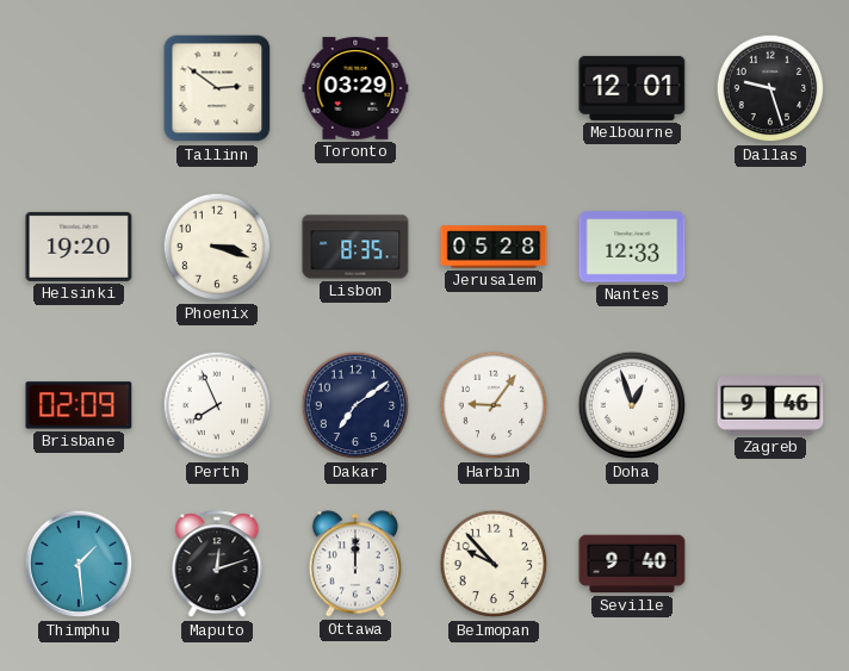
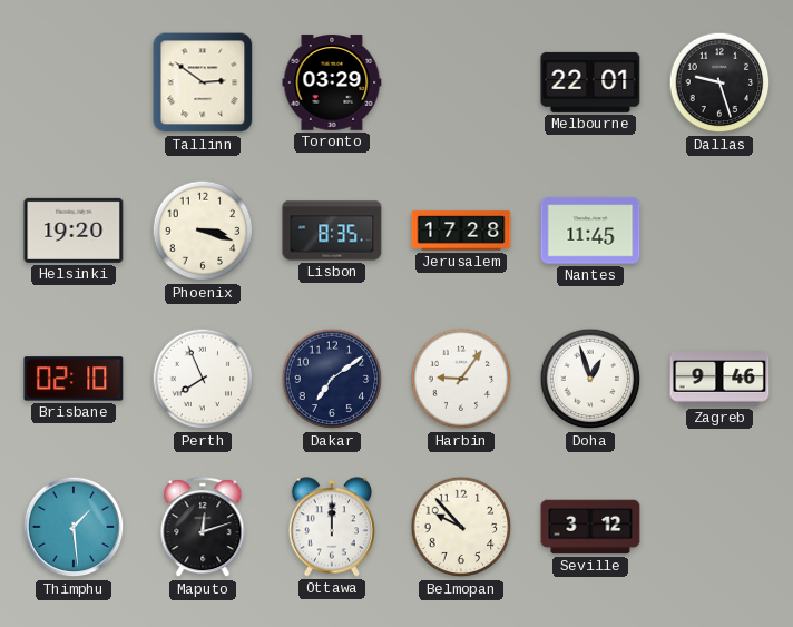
Melbourne: 12:01 -> 22:01 (590, 82)
Jerusalem: 05:28 -> 17:28 (461, 231)
Nantes: 12:33 -> 11:45 (590, 231)
Brisbane: 02:09 -> 02:10 (74, 379)
Seville: 9:40 -> 3:12 (590, 527)
